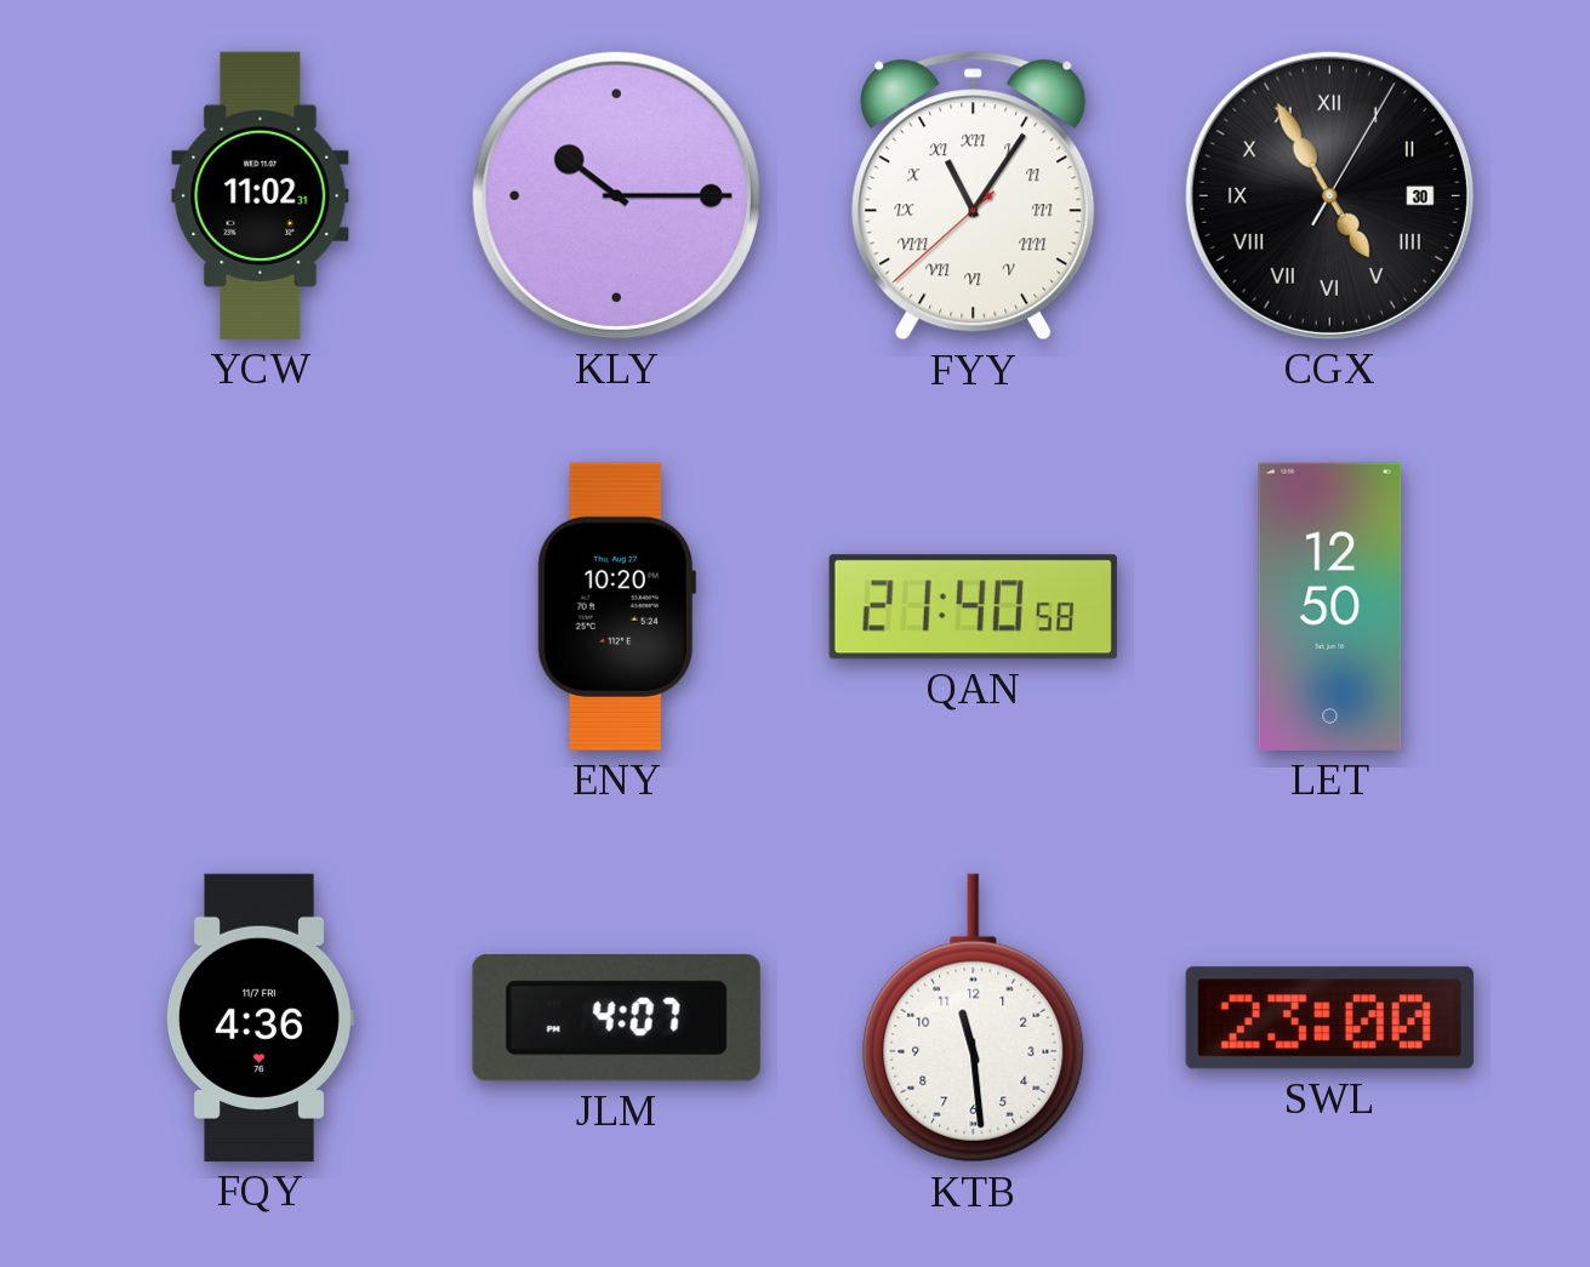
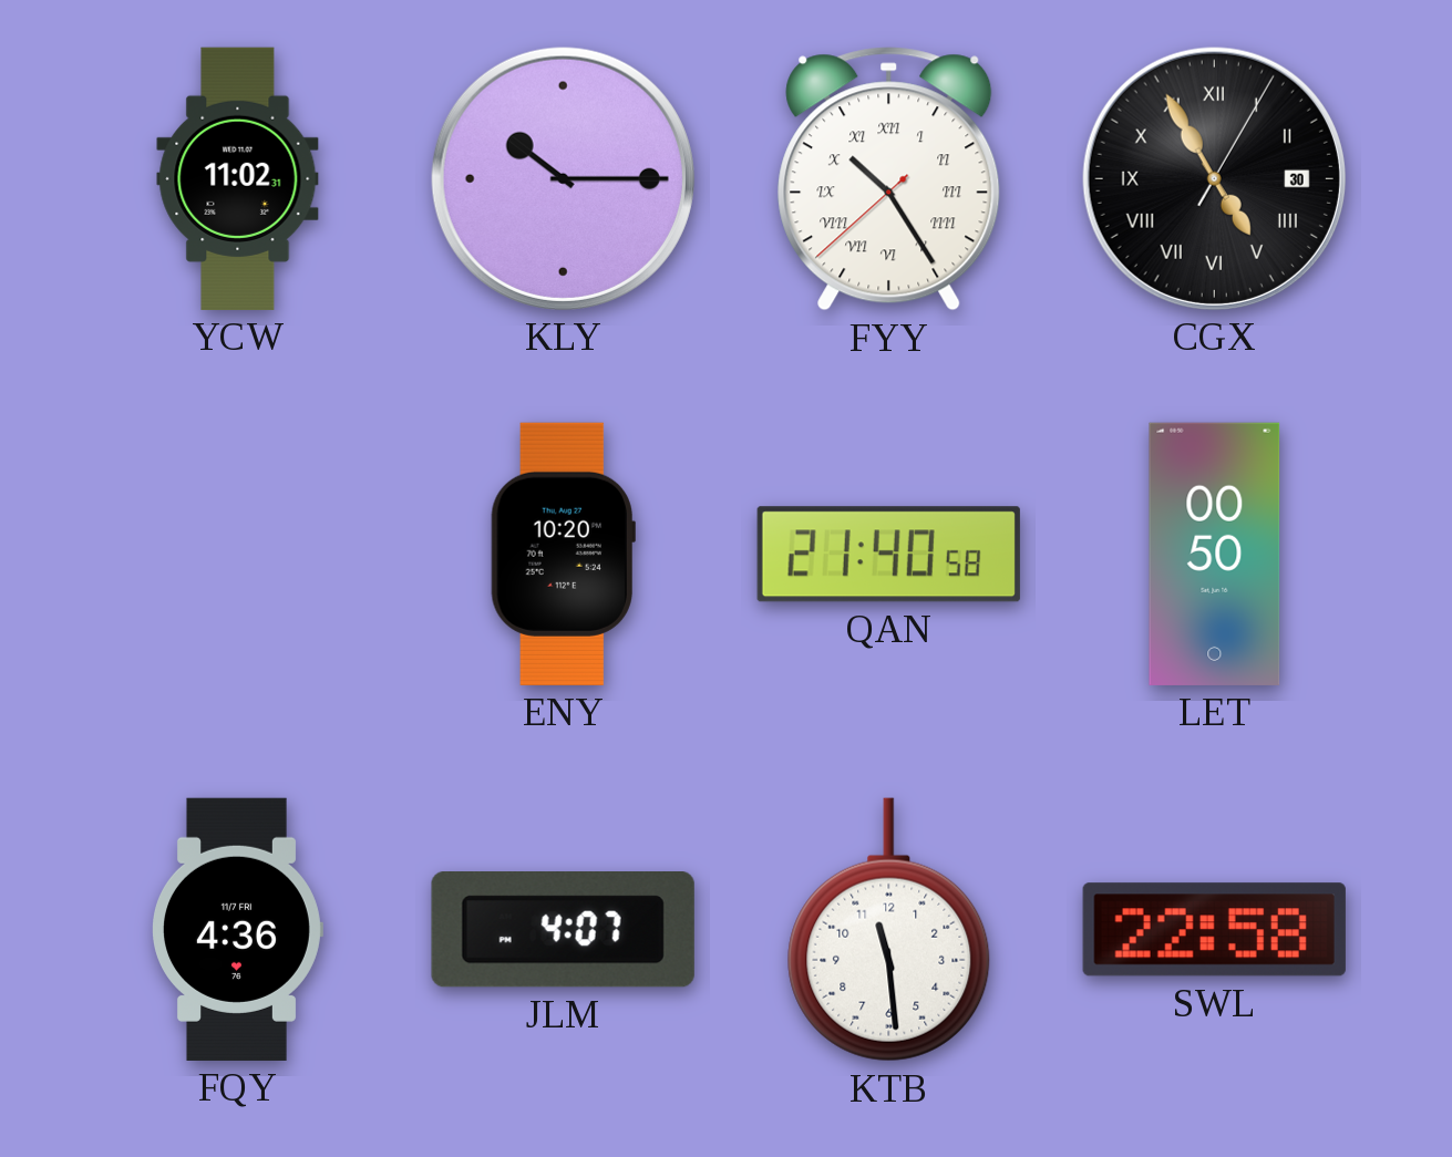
FYY: 11:05 -> 10:24 (889, 179)
LET: 12:50 -> 00:50 (1215, 554)
SWL: 23:00 -> 22:58 (1214, 930)
